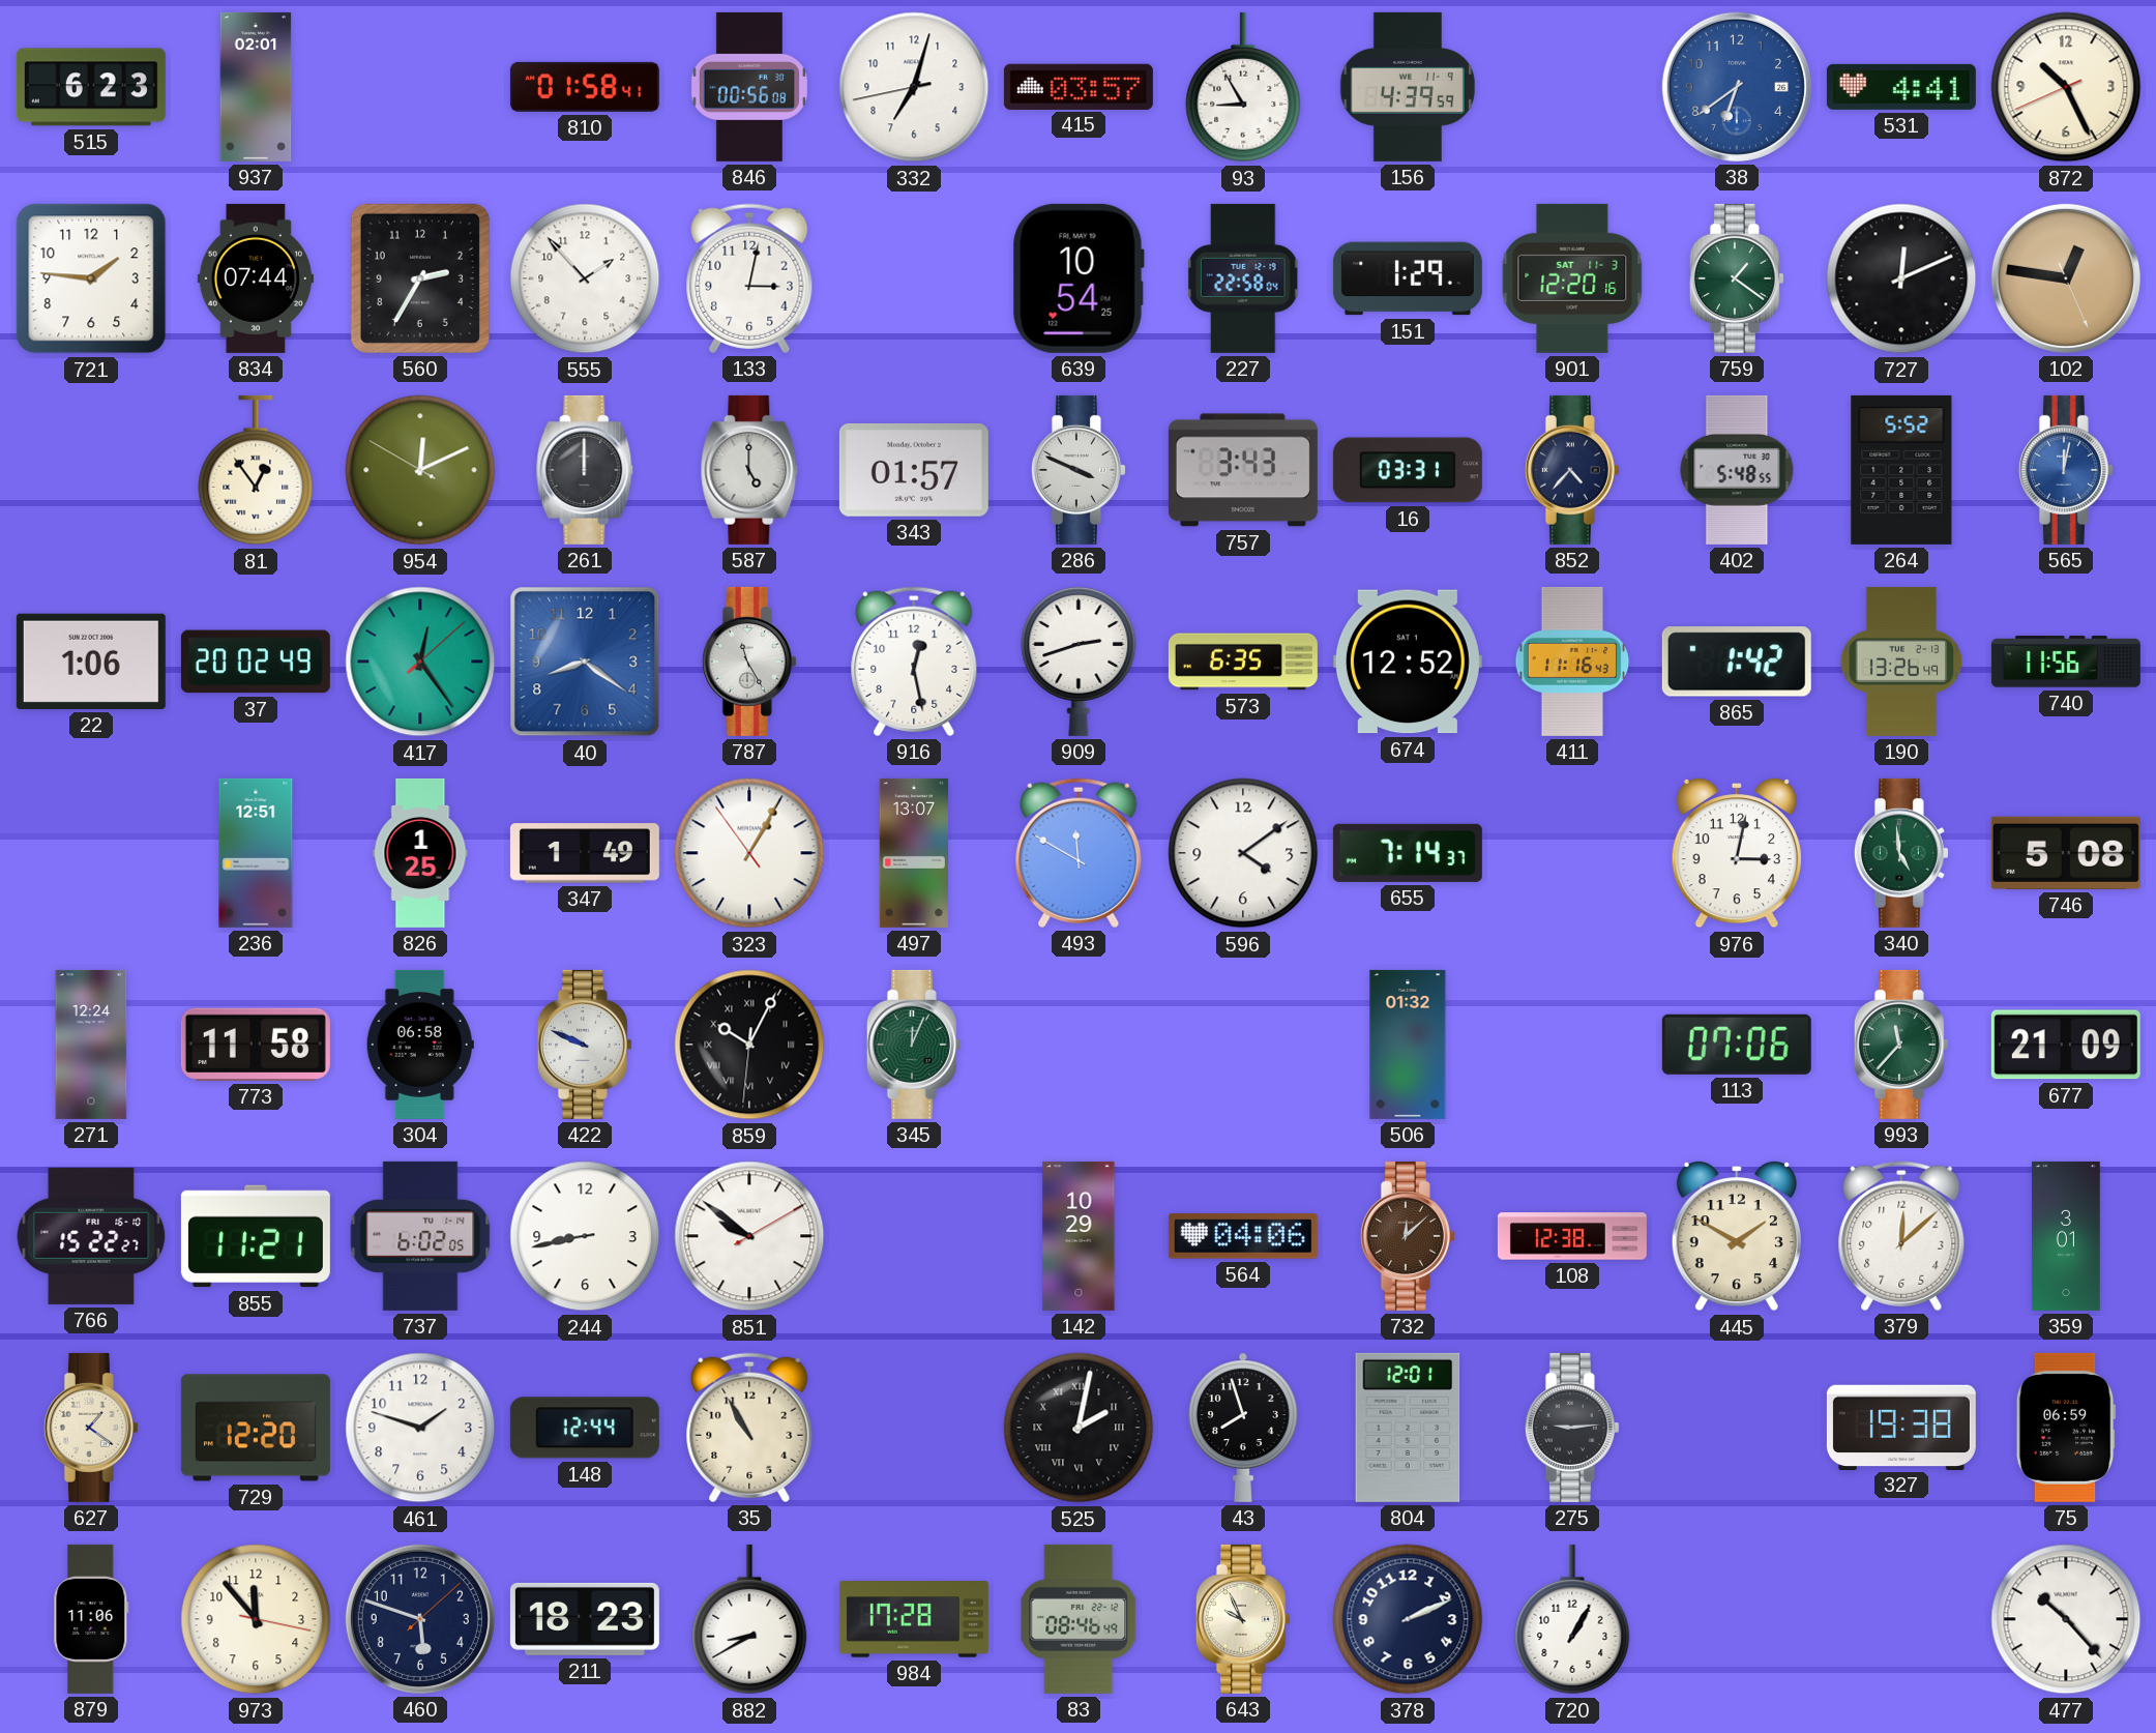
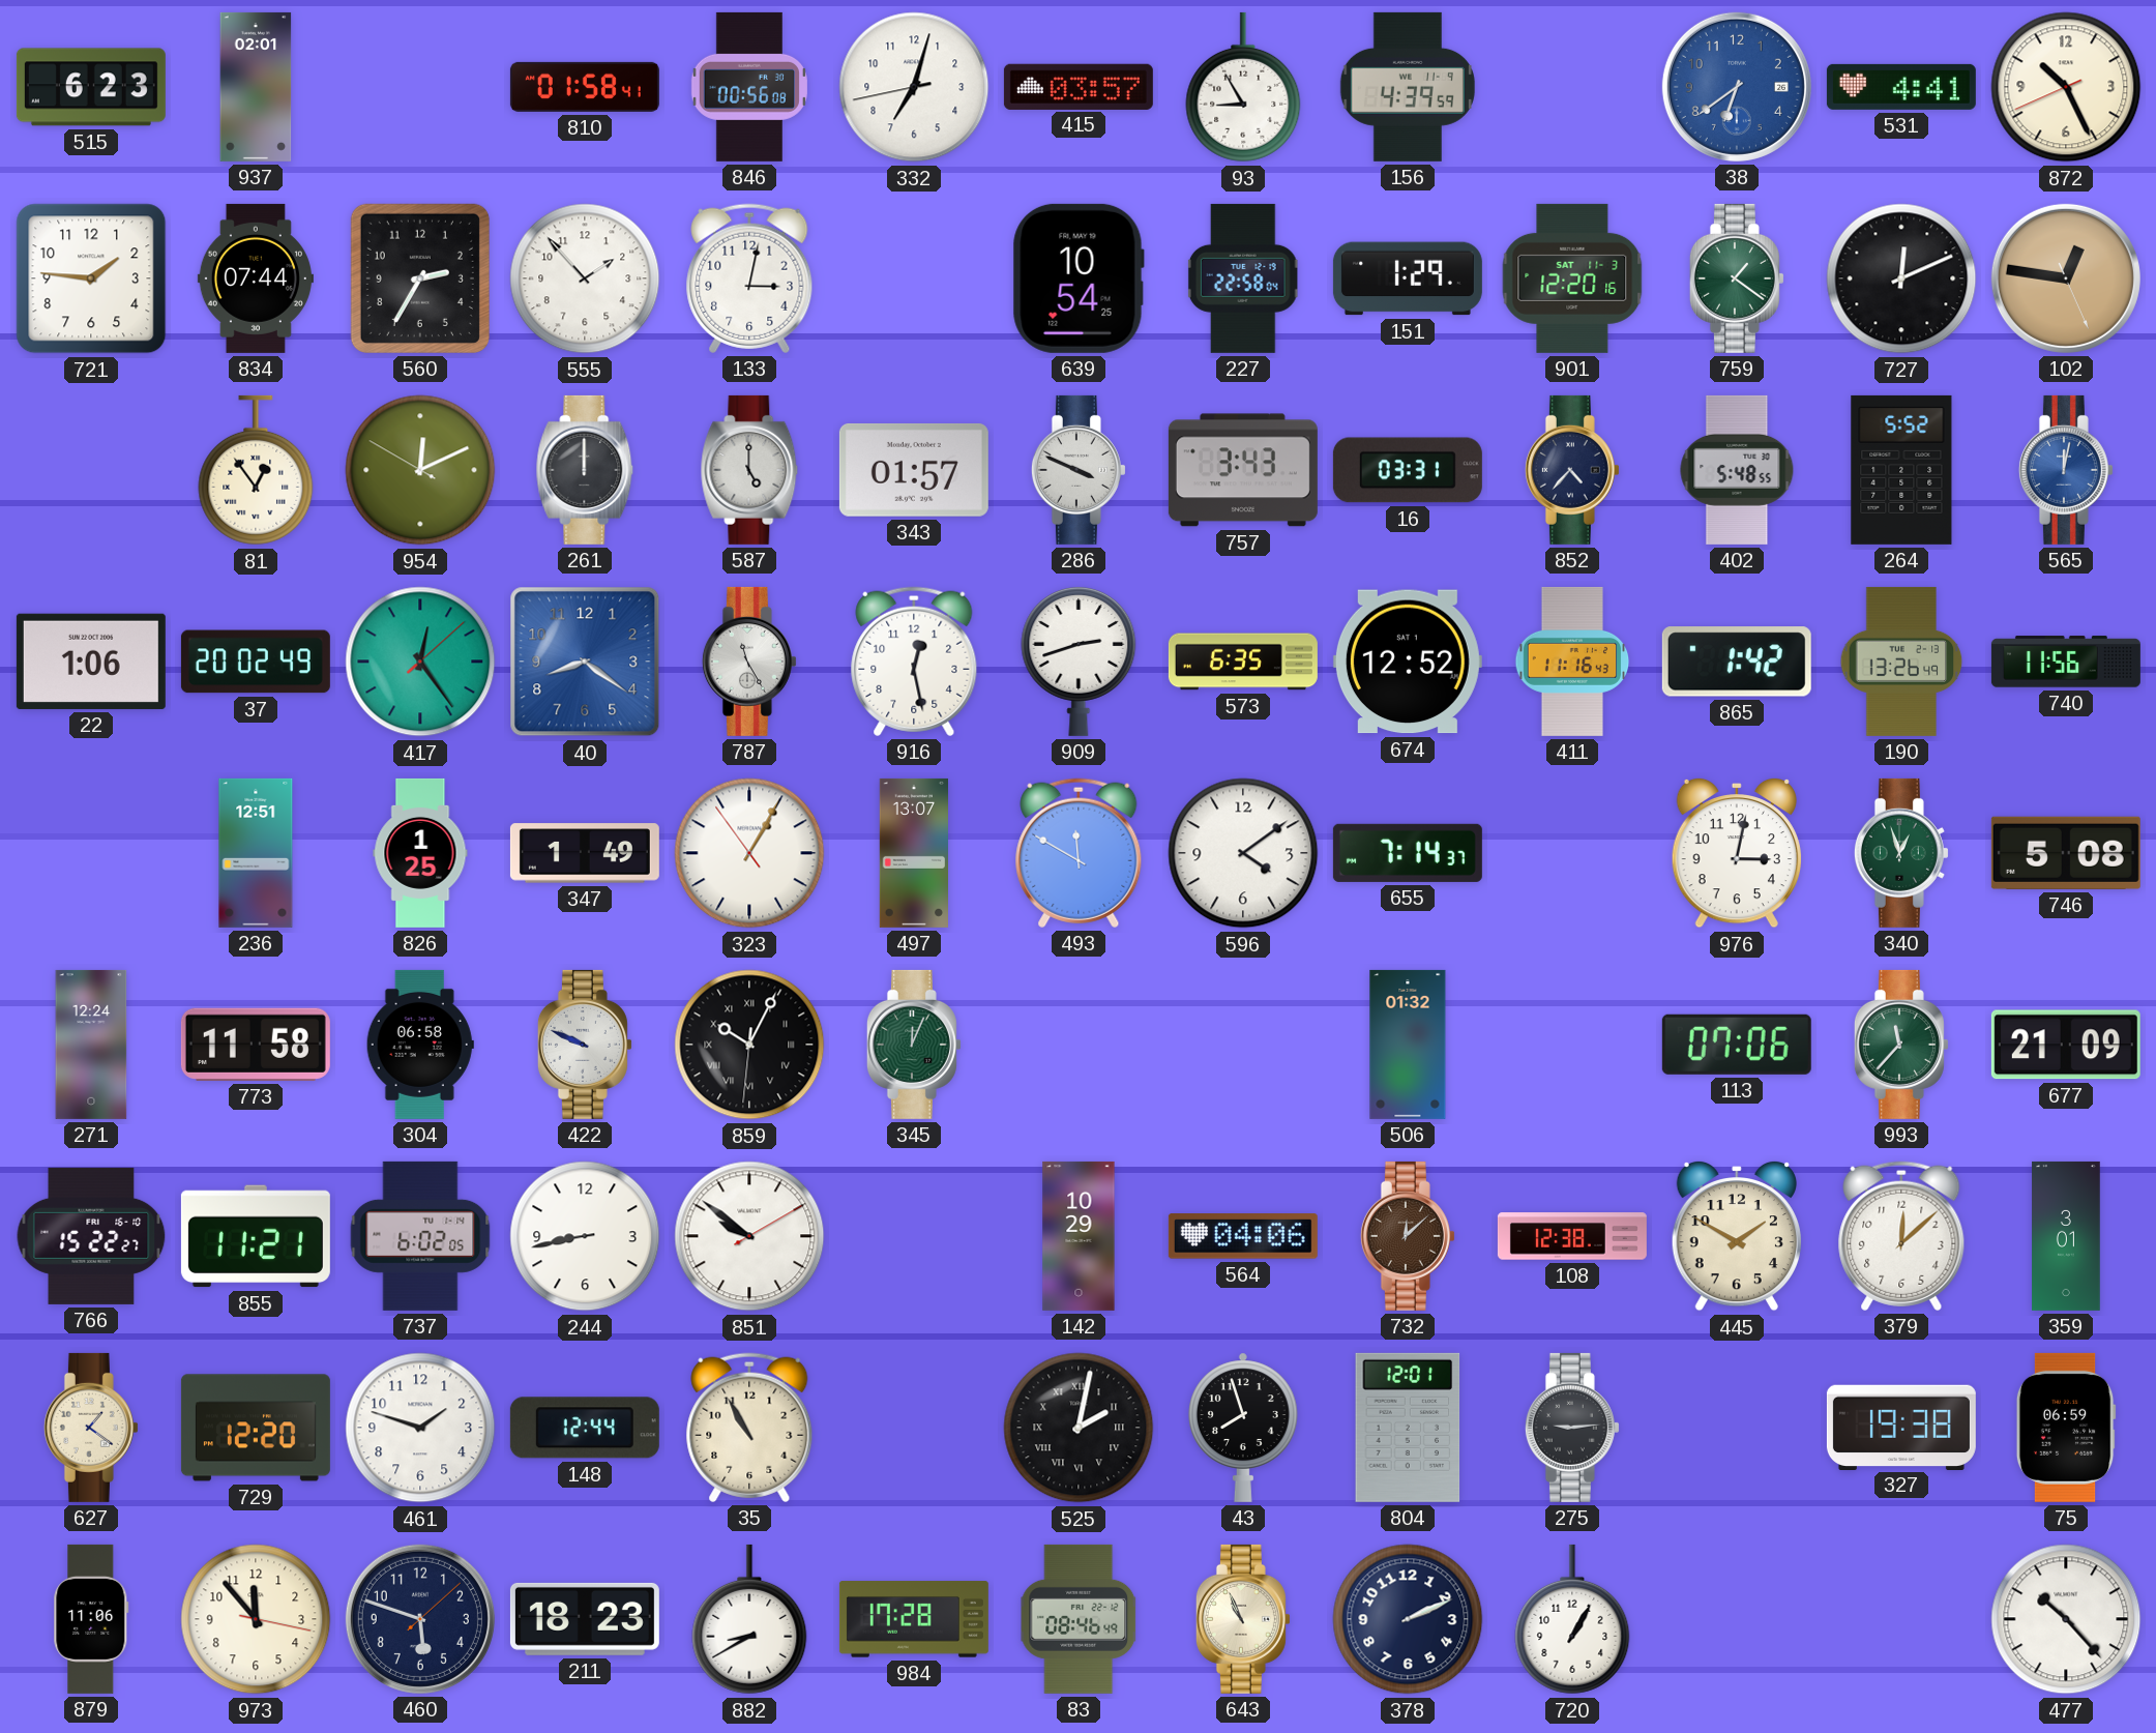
340: 4:59 -> 12:57 (1901, 853)
643: 9:56 -> 10:56 (1243, 1619)
